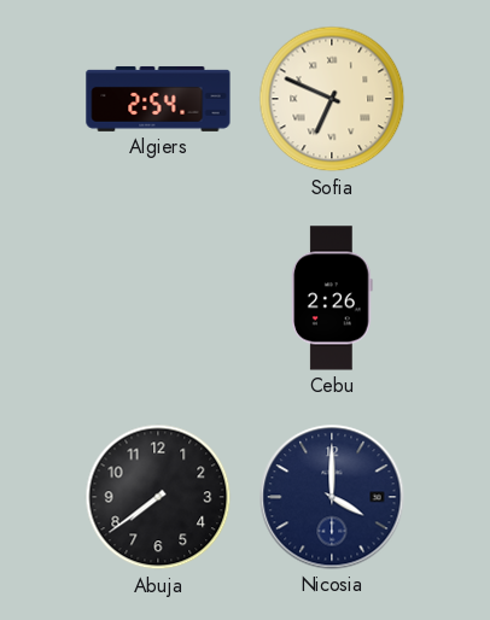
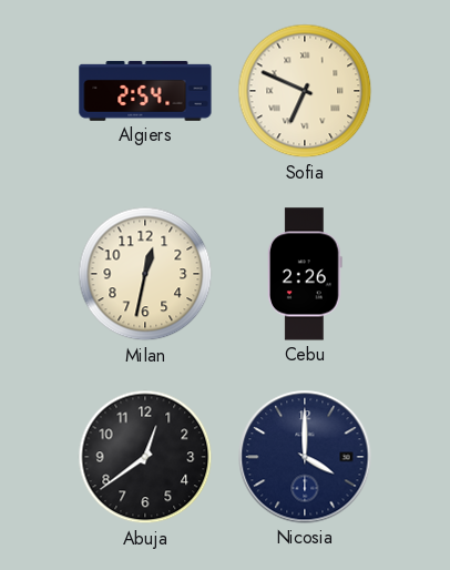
Milan: none -> 12:32 (145, 274)
Abuja: 7:39 -> 12:39 (145, 457)
